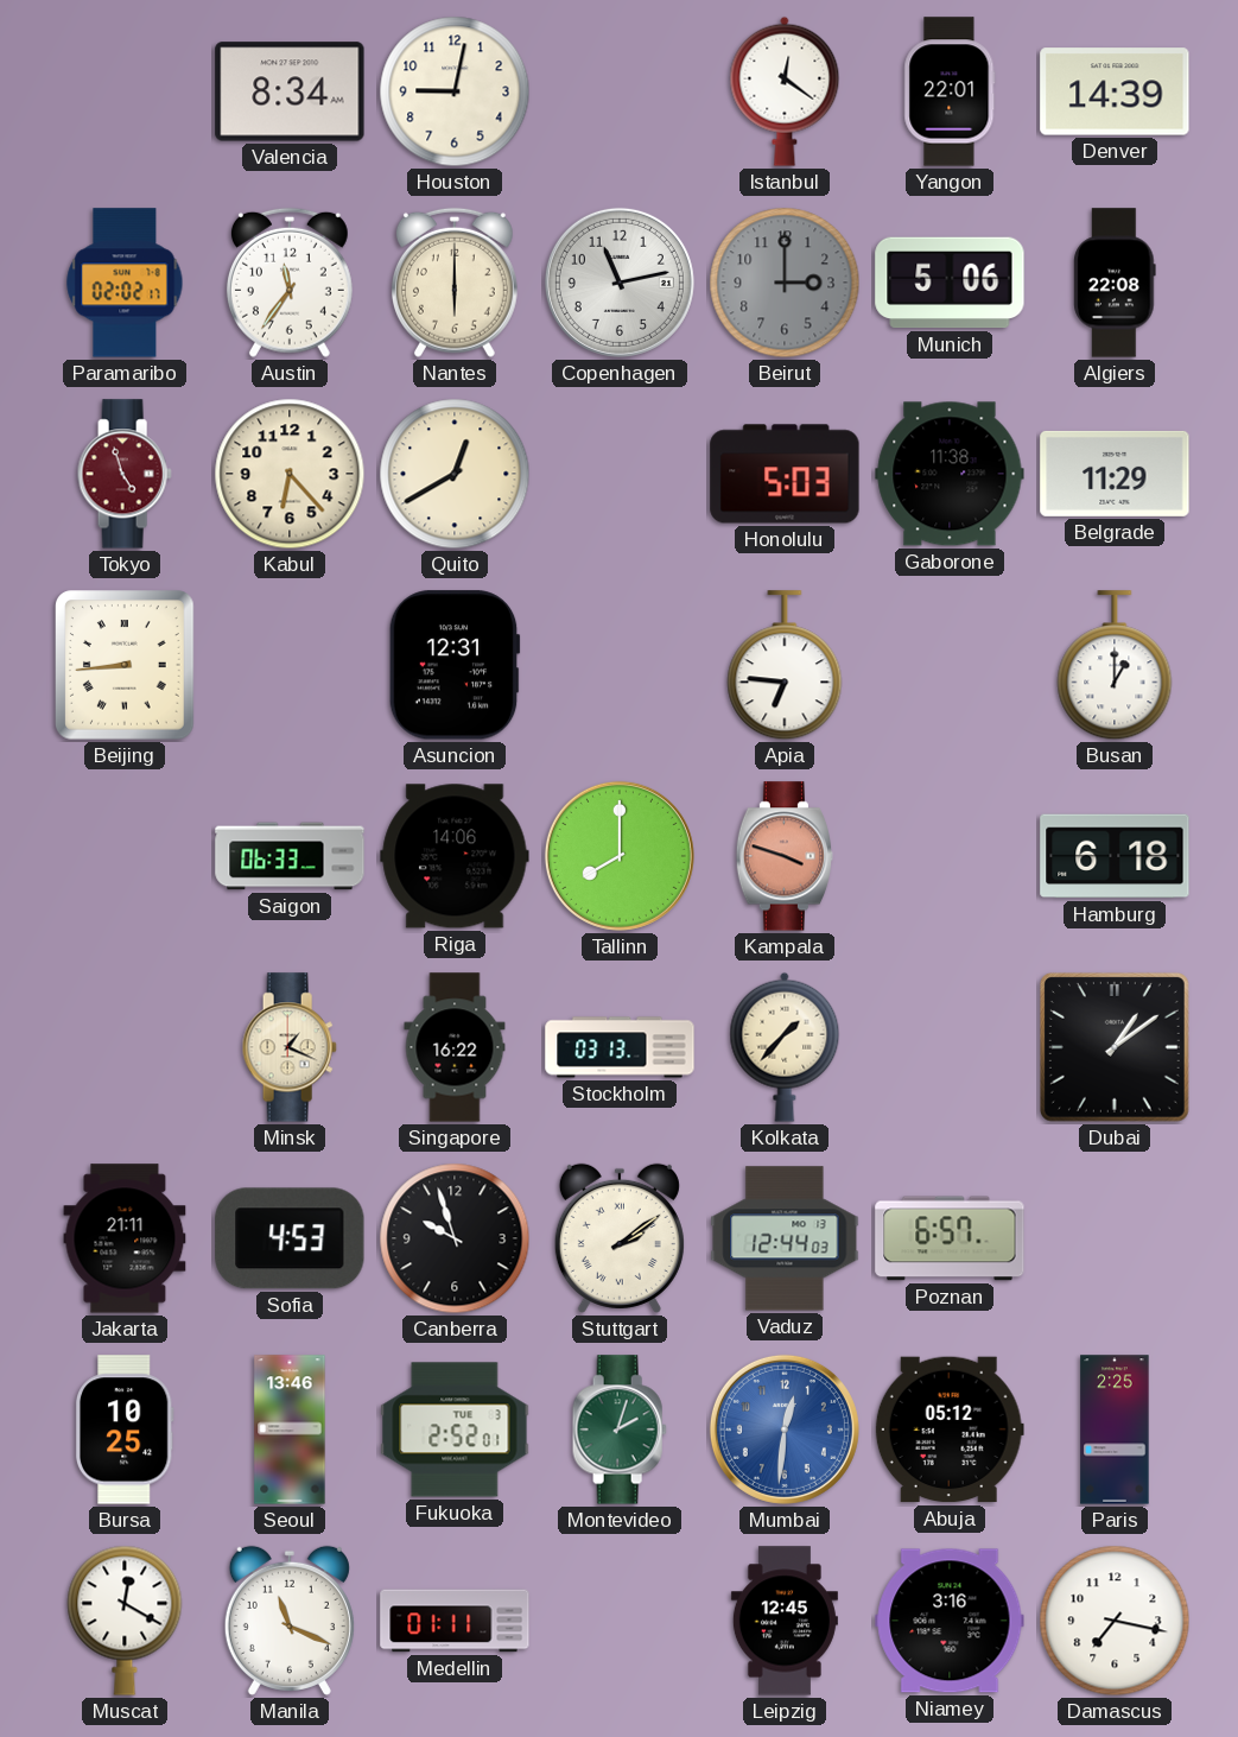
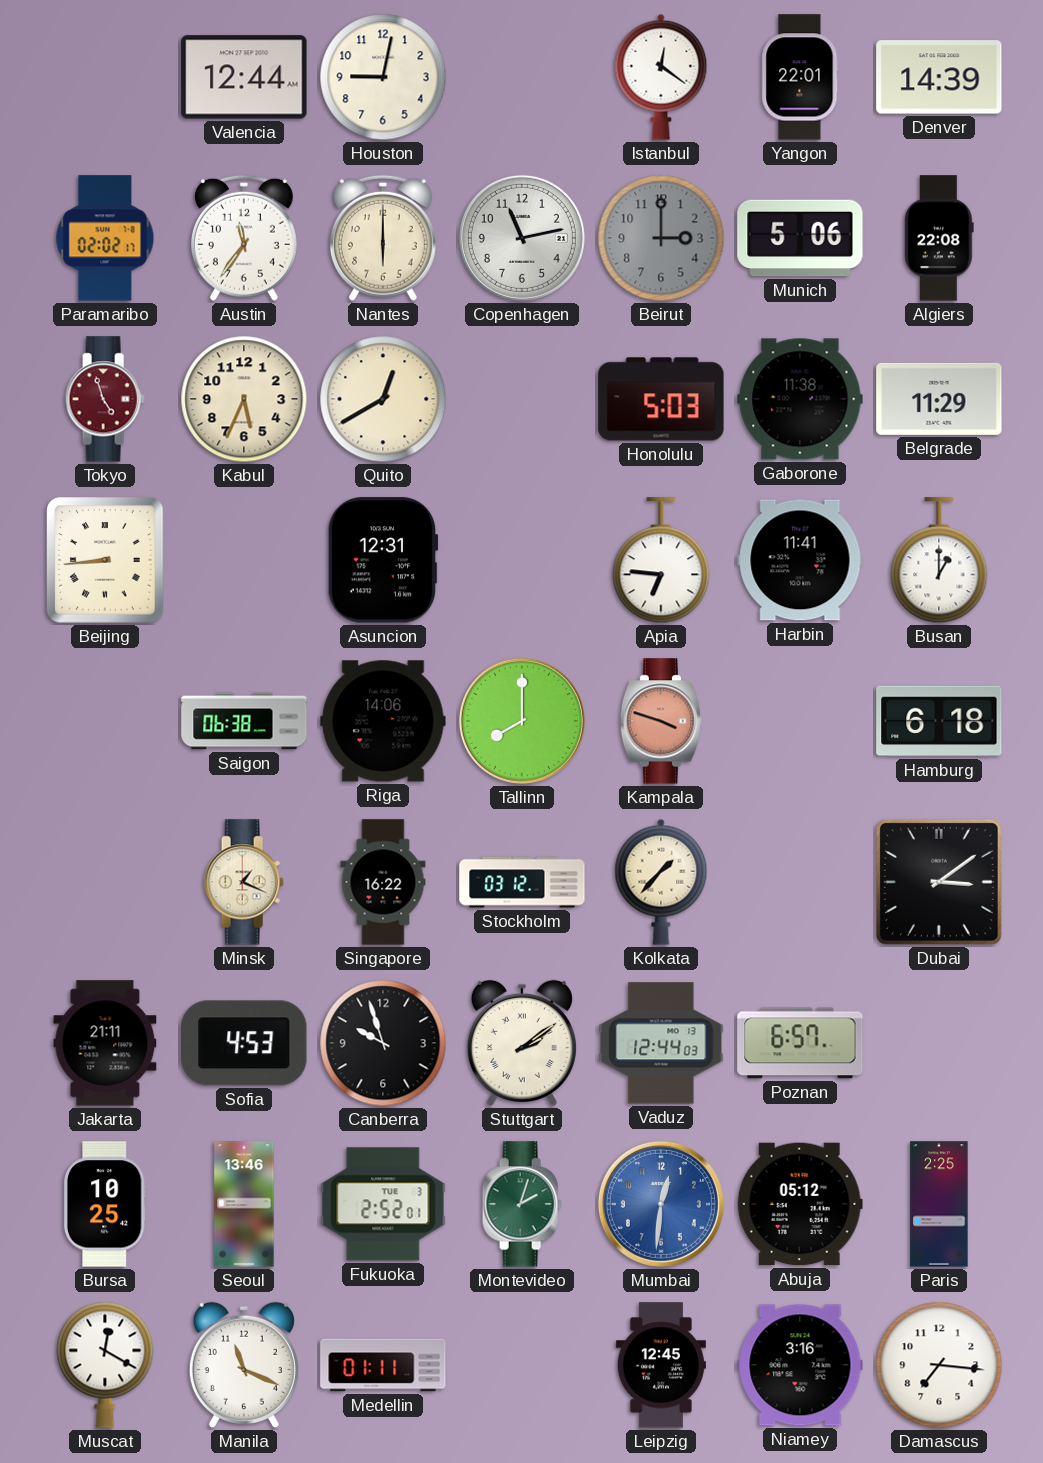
Valencia: 8:34 -> 12:44 (244, 77)
Kabul: 6:23 -> 5:34 (244, 399)
Harbin: none -> 11:41 (800, 560)
Saigon: 06:33 -> 06:38 (244, 721)
Stockholm: 03:13 -> 03:12 (522, 882)
Dubai: 1:09 -> 3:09 (939, 882)
Damascus: 7:17 -> 7:16 (939, 1365)
